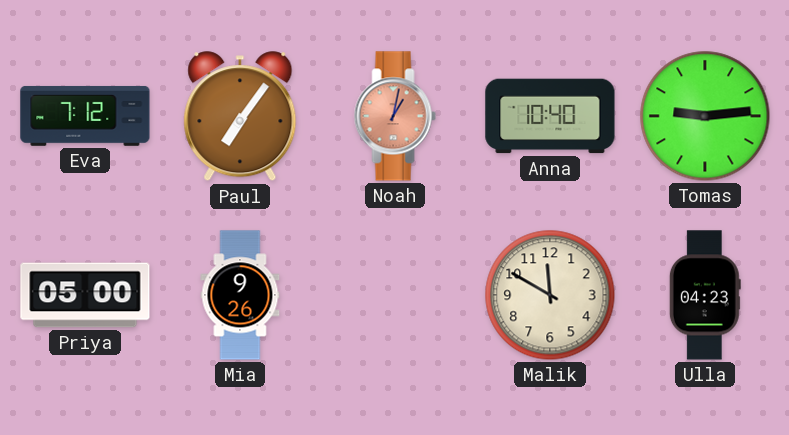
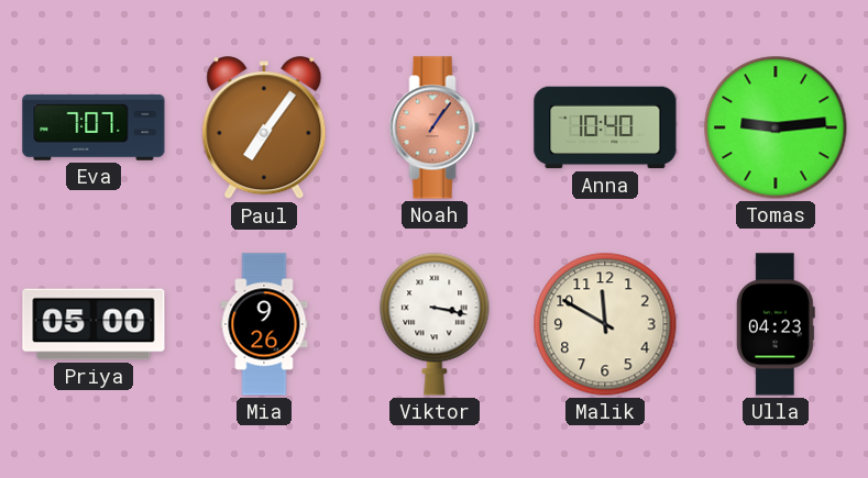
Eva: 7:12 -> 7:07 (94, 127)
Noah: 1:02 -> 1:06 (435, 127)
Viktor: none -> 3:17 (435, 324)
